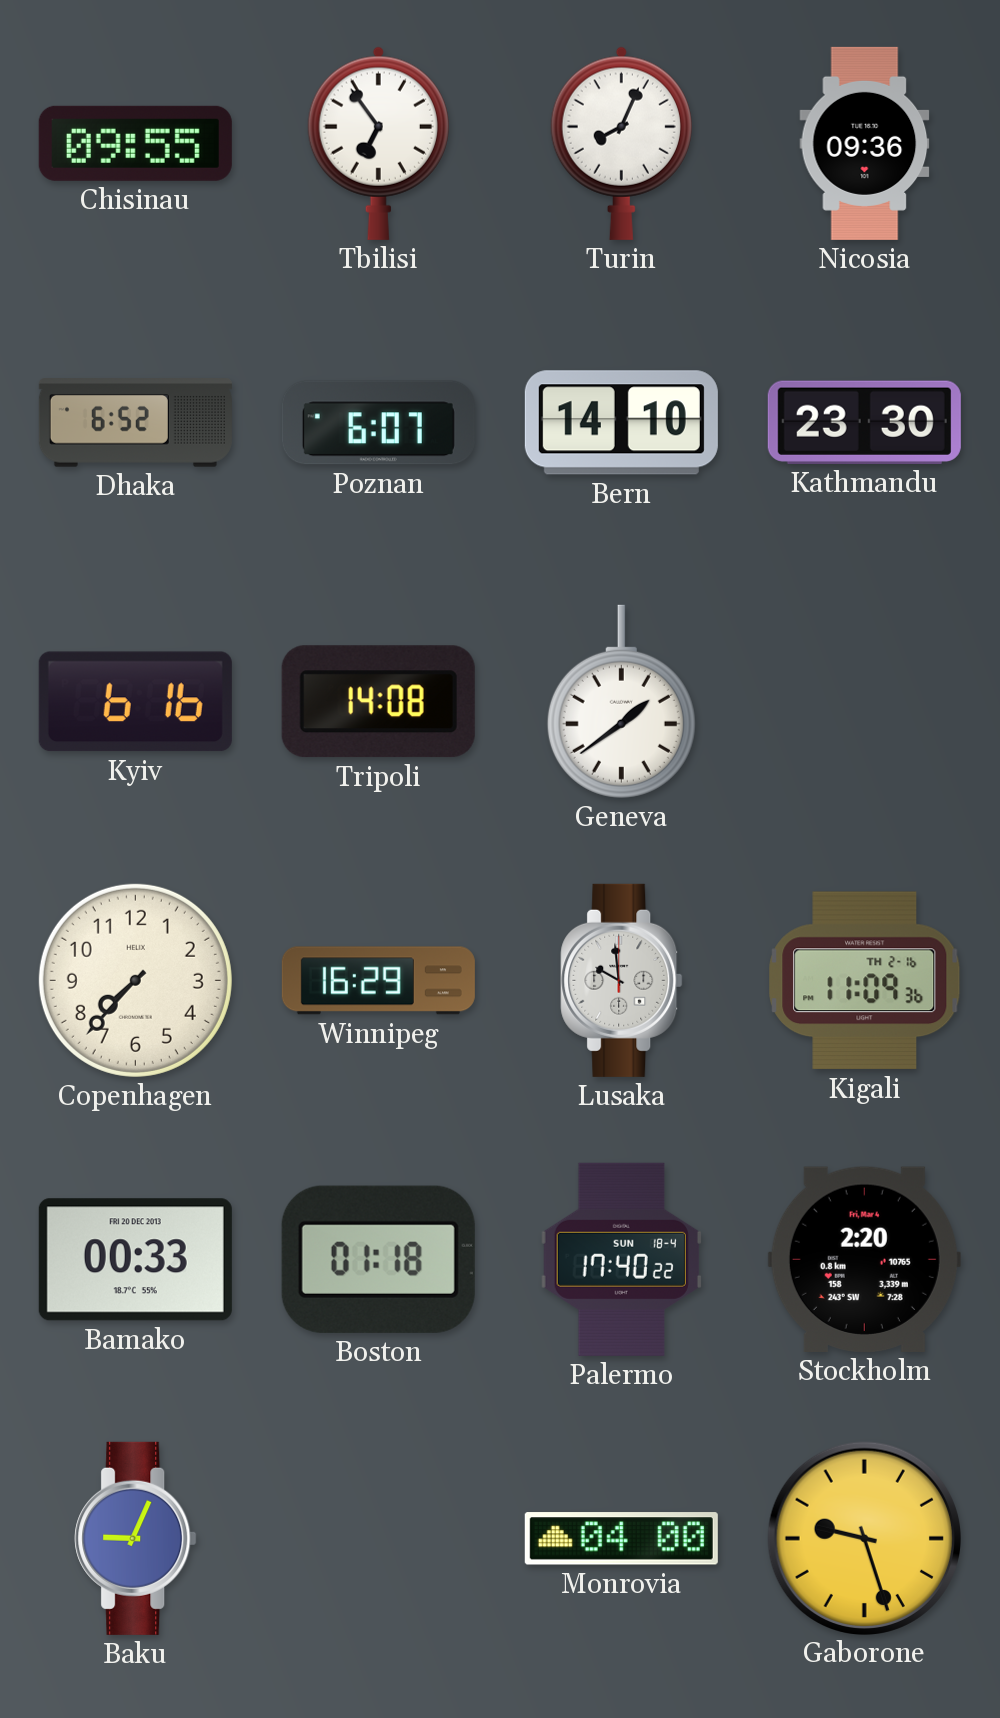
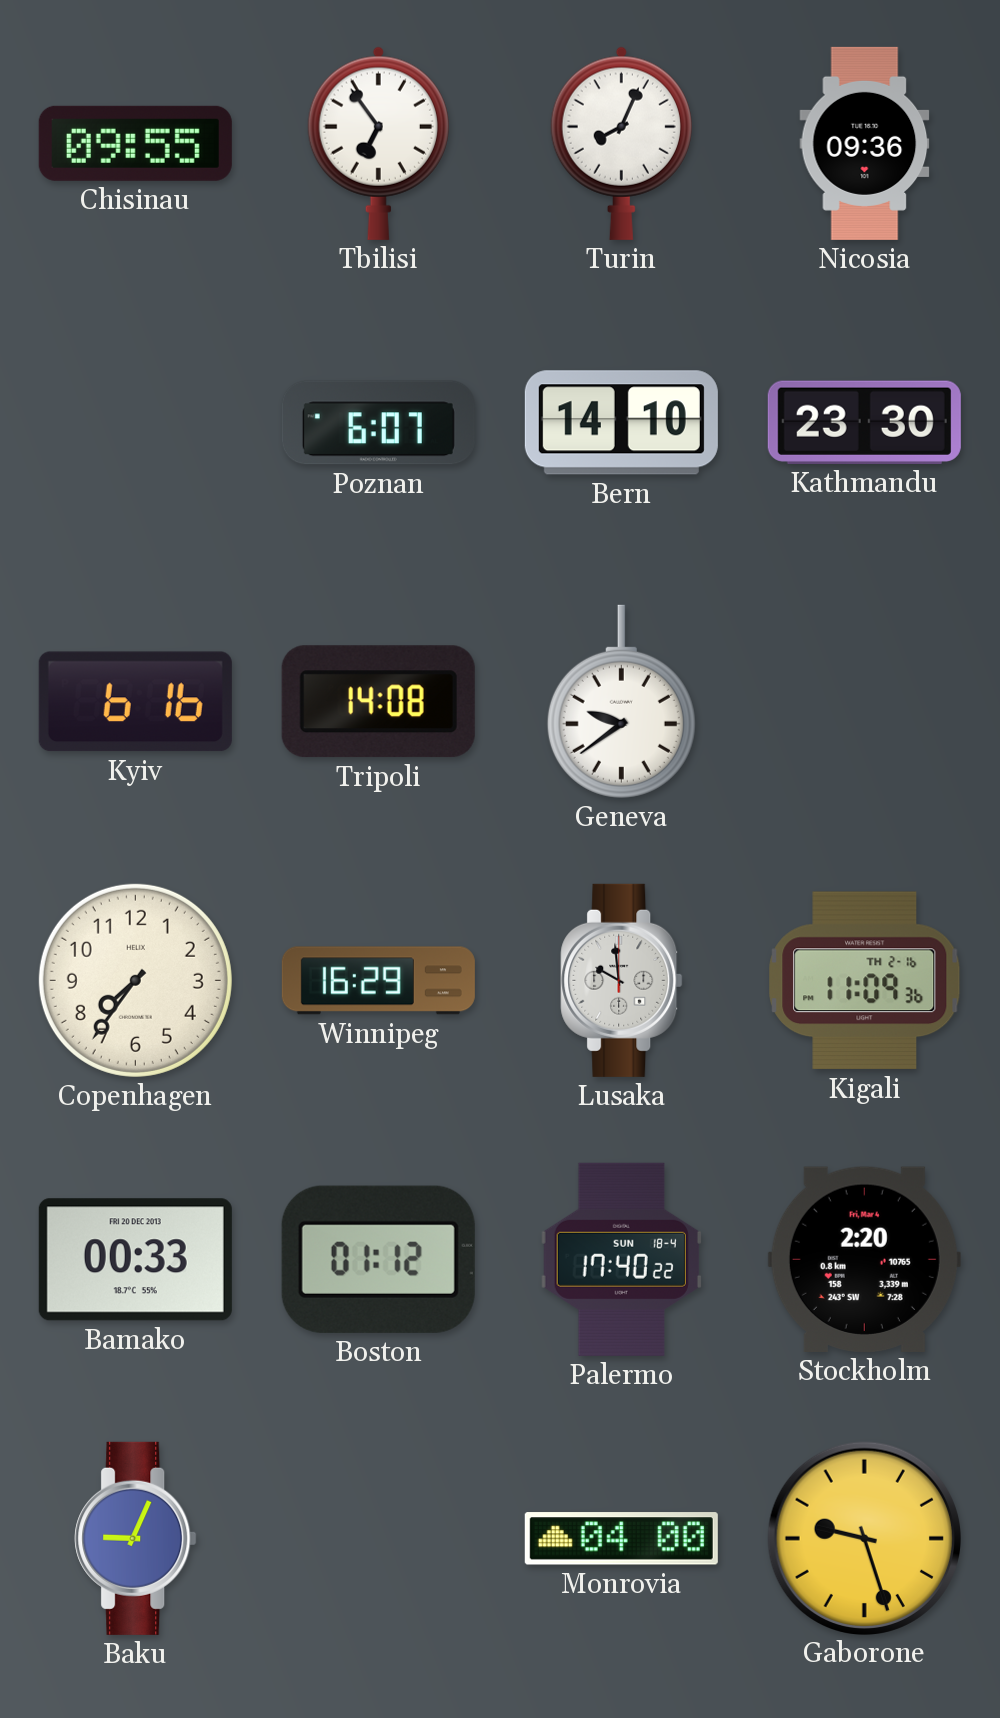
Dhaka: 6:52 -> none (135, 423)
Geneva: 1:39 -> 9:39 (621, 701)
Copenhagen: 7:37 -> 7:36 (135, 980)
Boston: 01:18 -> 01:12 (378, 1259)
